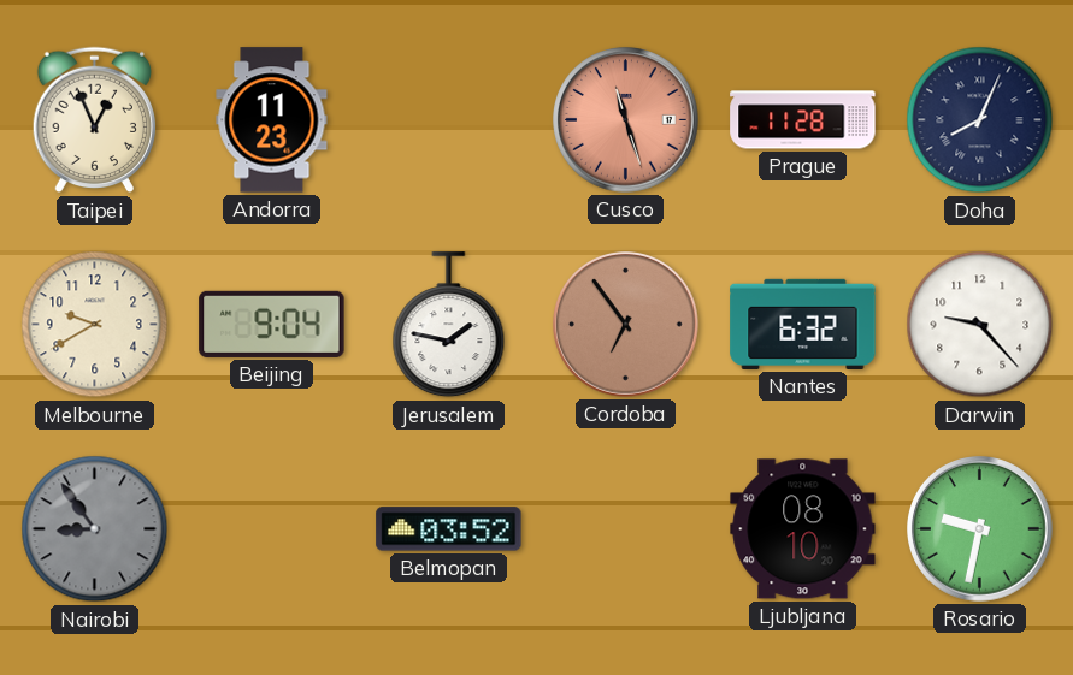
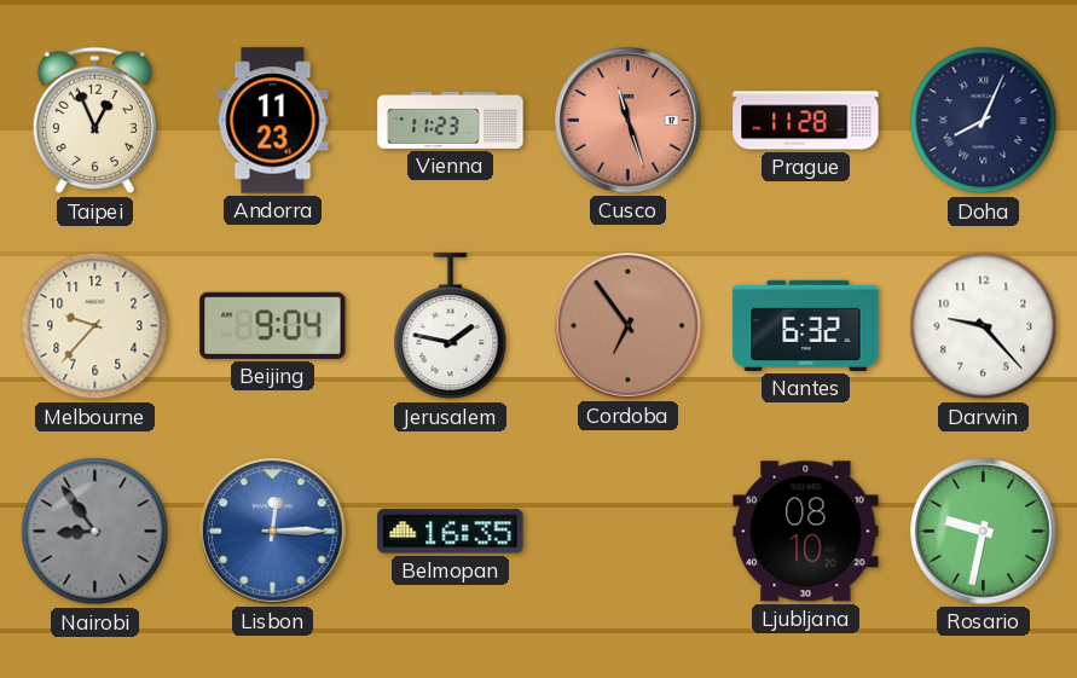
Vienna: none -> 11:23 (451, 120)
Melbourne: 9:40 -> 9:37 (95, 326)
Lisbon: none -> 12:15 (273, 532)
Belmopan: 03:52 -> 16:35 (451, 532)
